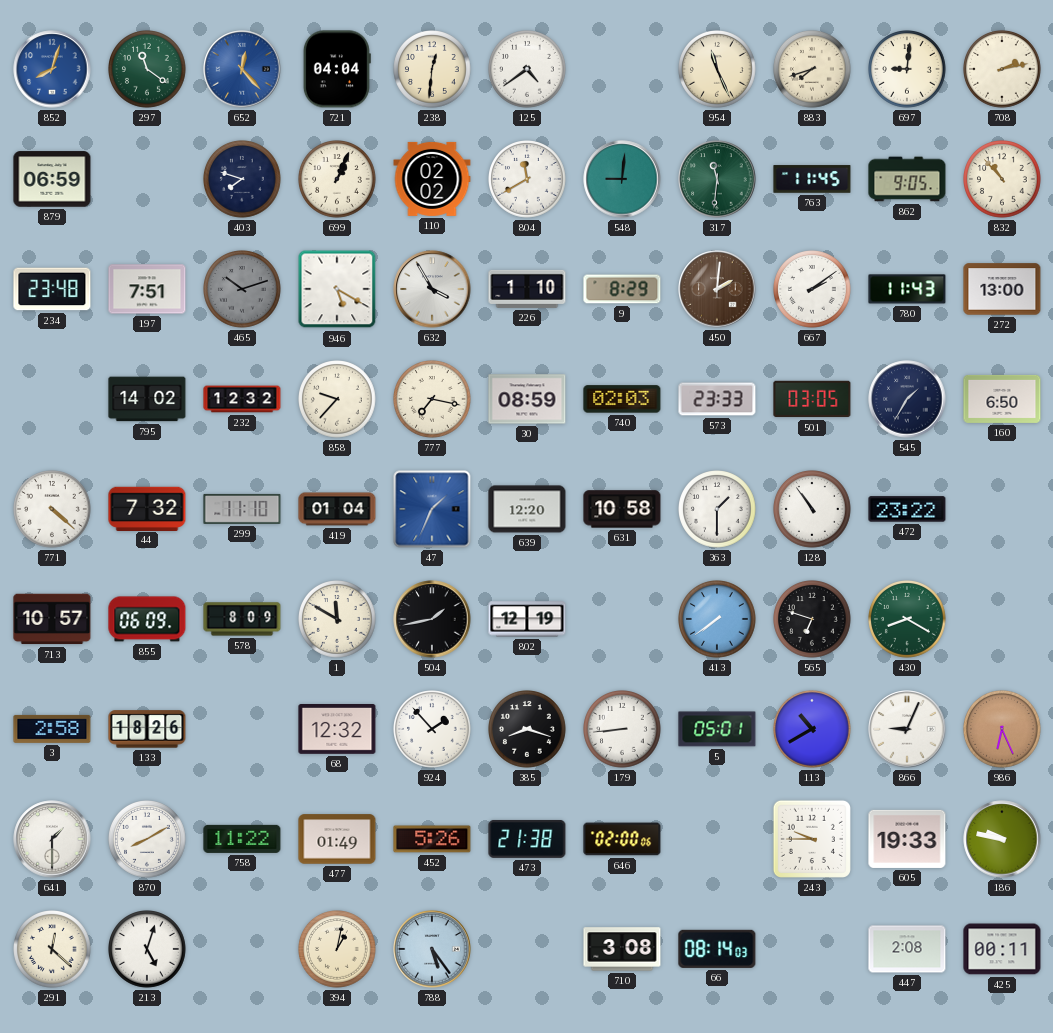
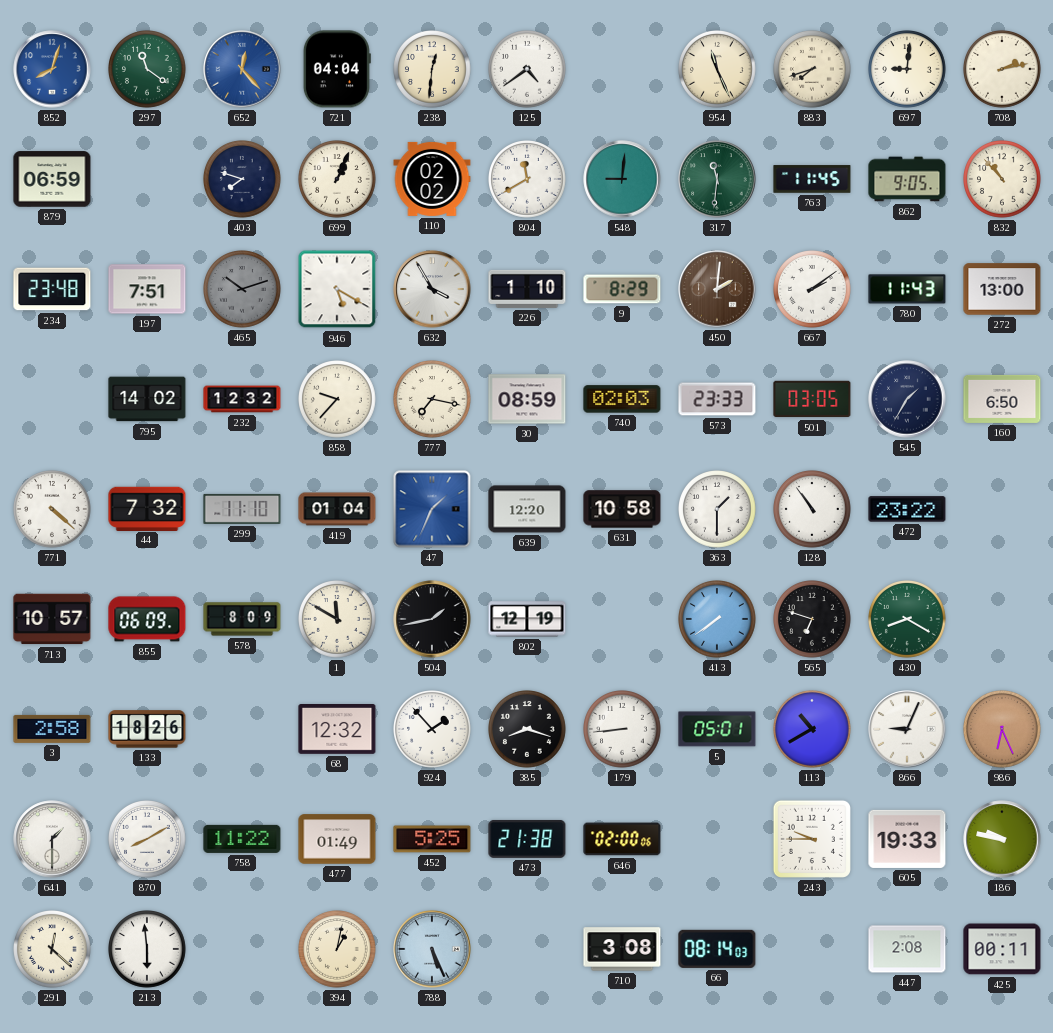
452: 5:26 -> 5:25 (432, 839)
213: 5:03 -> 5:59 (148, 950)
788: 5:24 -> 5:26 (432, 949)
